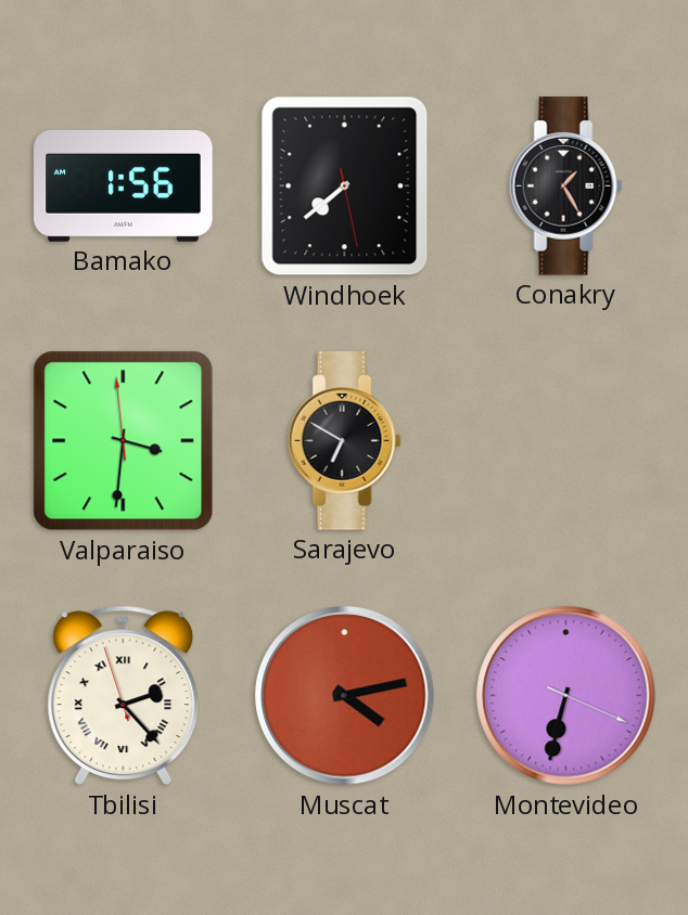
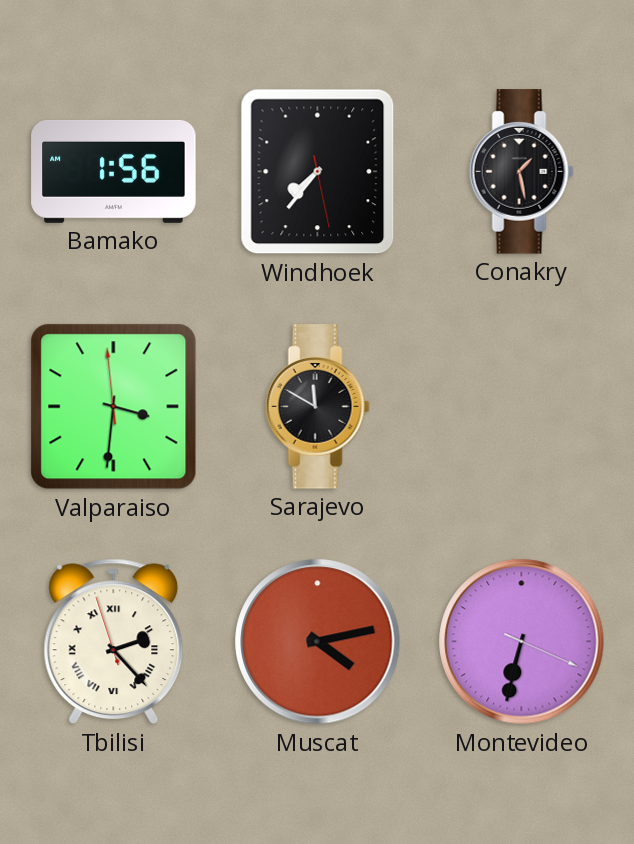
Windhoek: 7:38 -> 7:36 (318, 172)
Conakry: 1:25 -> 1:28 (521, 172)
Sarajevo: 6:50 -> 11:50 (317, 407)
